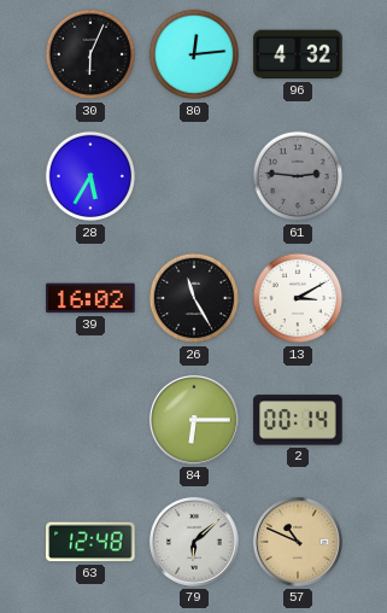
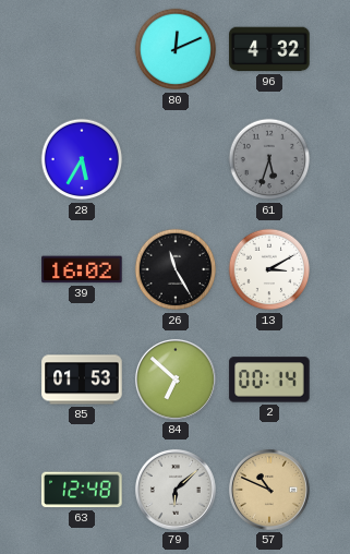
30: 6:04 -> none (90, 54)
80: 12:14 -> 12:11 (176, 49)
61: 2:46 -> 5:33 (269, 159)
85: none -> 01:53 (82, 380)
84: 6:15 -> 6:52 (176, 380)
